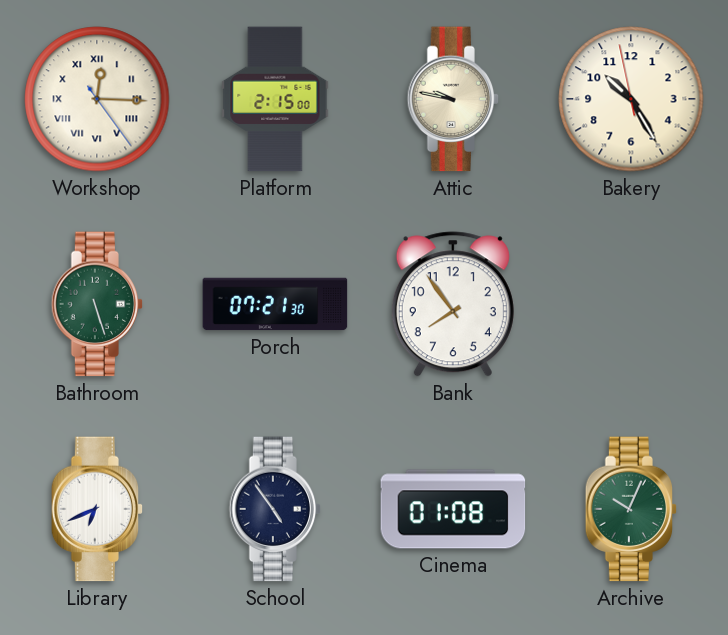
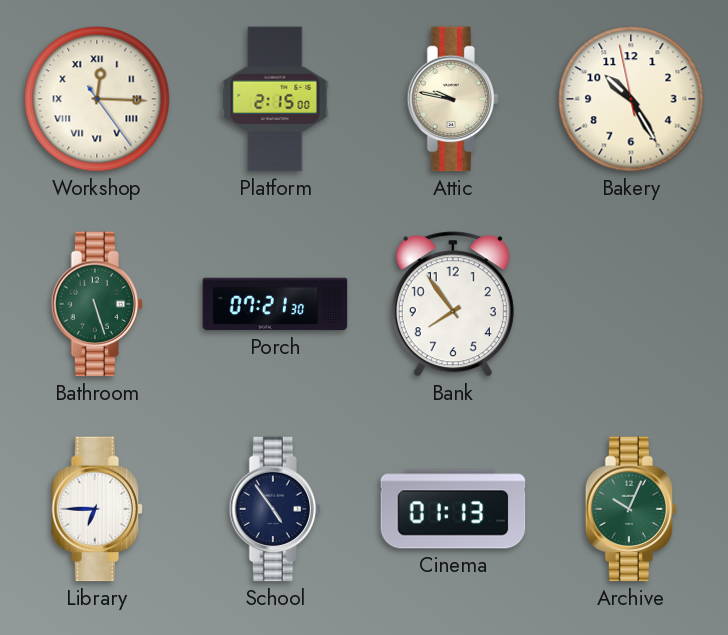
Library: 6:41 -> 6:45 (97, 509)
Cinema: 01:08 -> 01:13 (453, 509)
